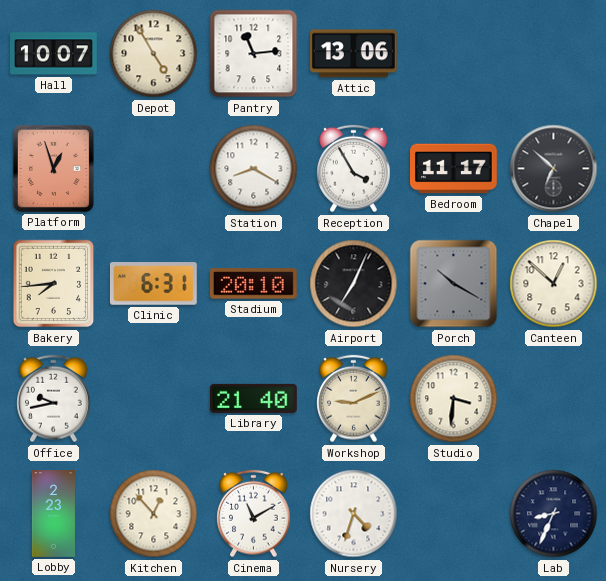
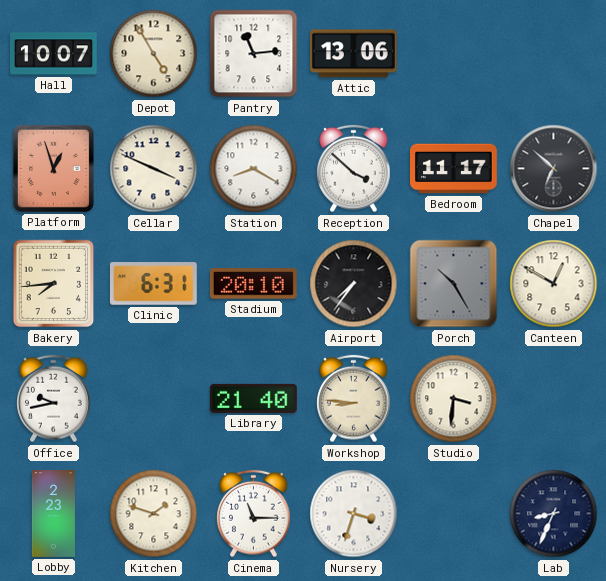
Cellar: none -> 3:49 (154, 169)
Reception: 3:55 -> 3:52 (354, 169)
Airport: 7:04 -> 7:36 (354, 284)
Porch: 10:20 -> 10:25 (454, 284)
Canteen: 12:52 -> 12:50 (554, 284)
Workshop: 9:11 -> 8:46 (354, 399)
Kitchen: 12:53 -> 1:48 (154, 514)
Cinema: 11:10 -> 11:15 (254, 514)
Nursery: 4:33 -> 3:33 (354, 514)
